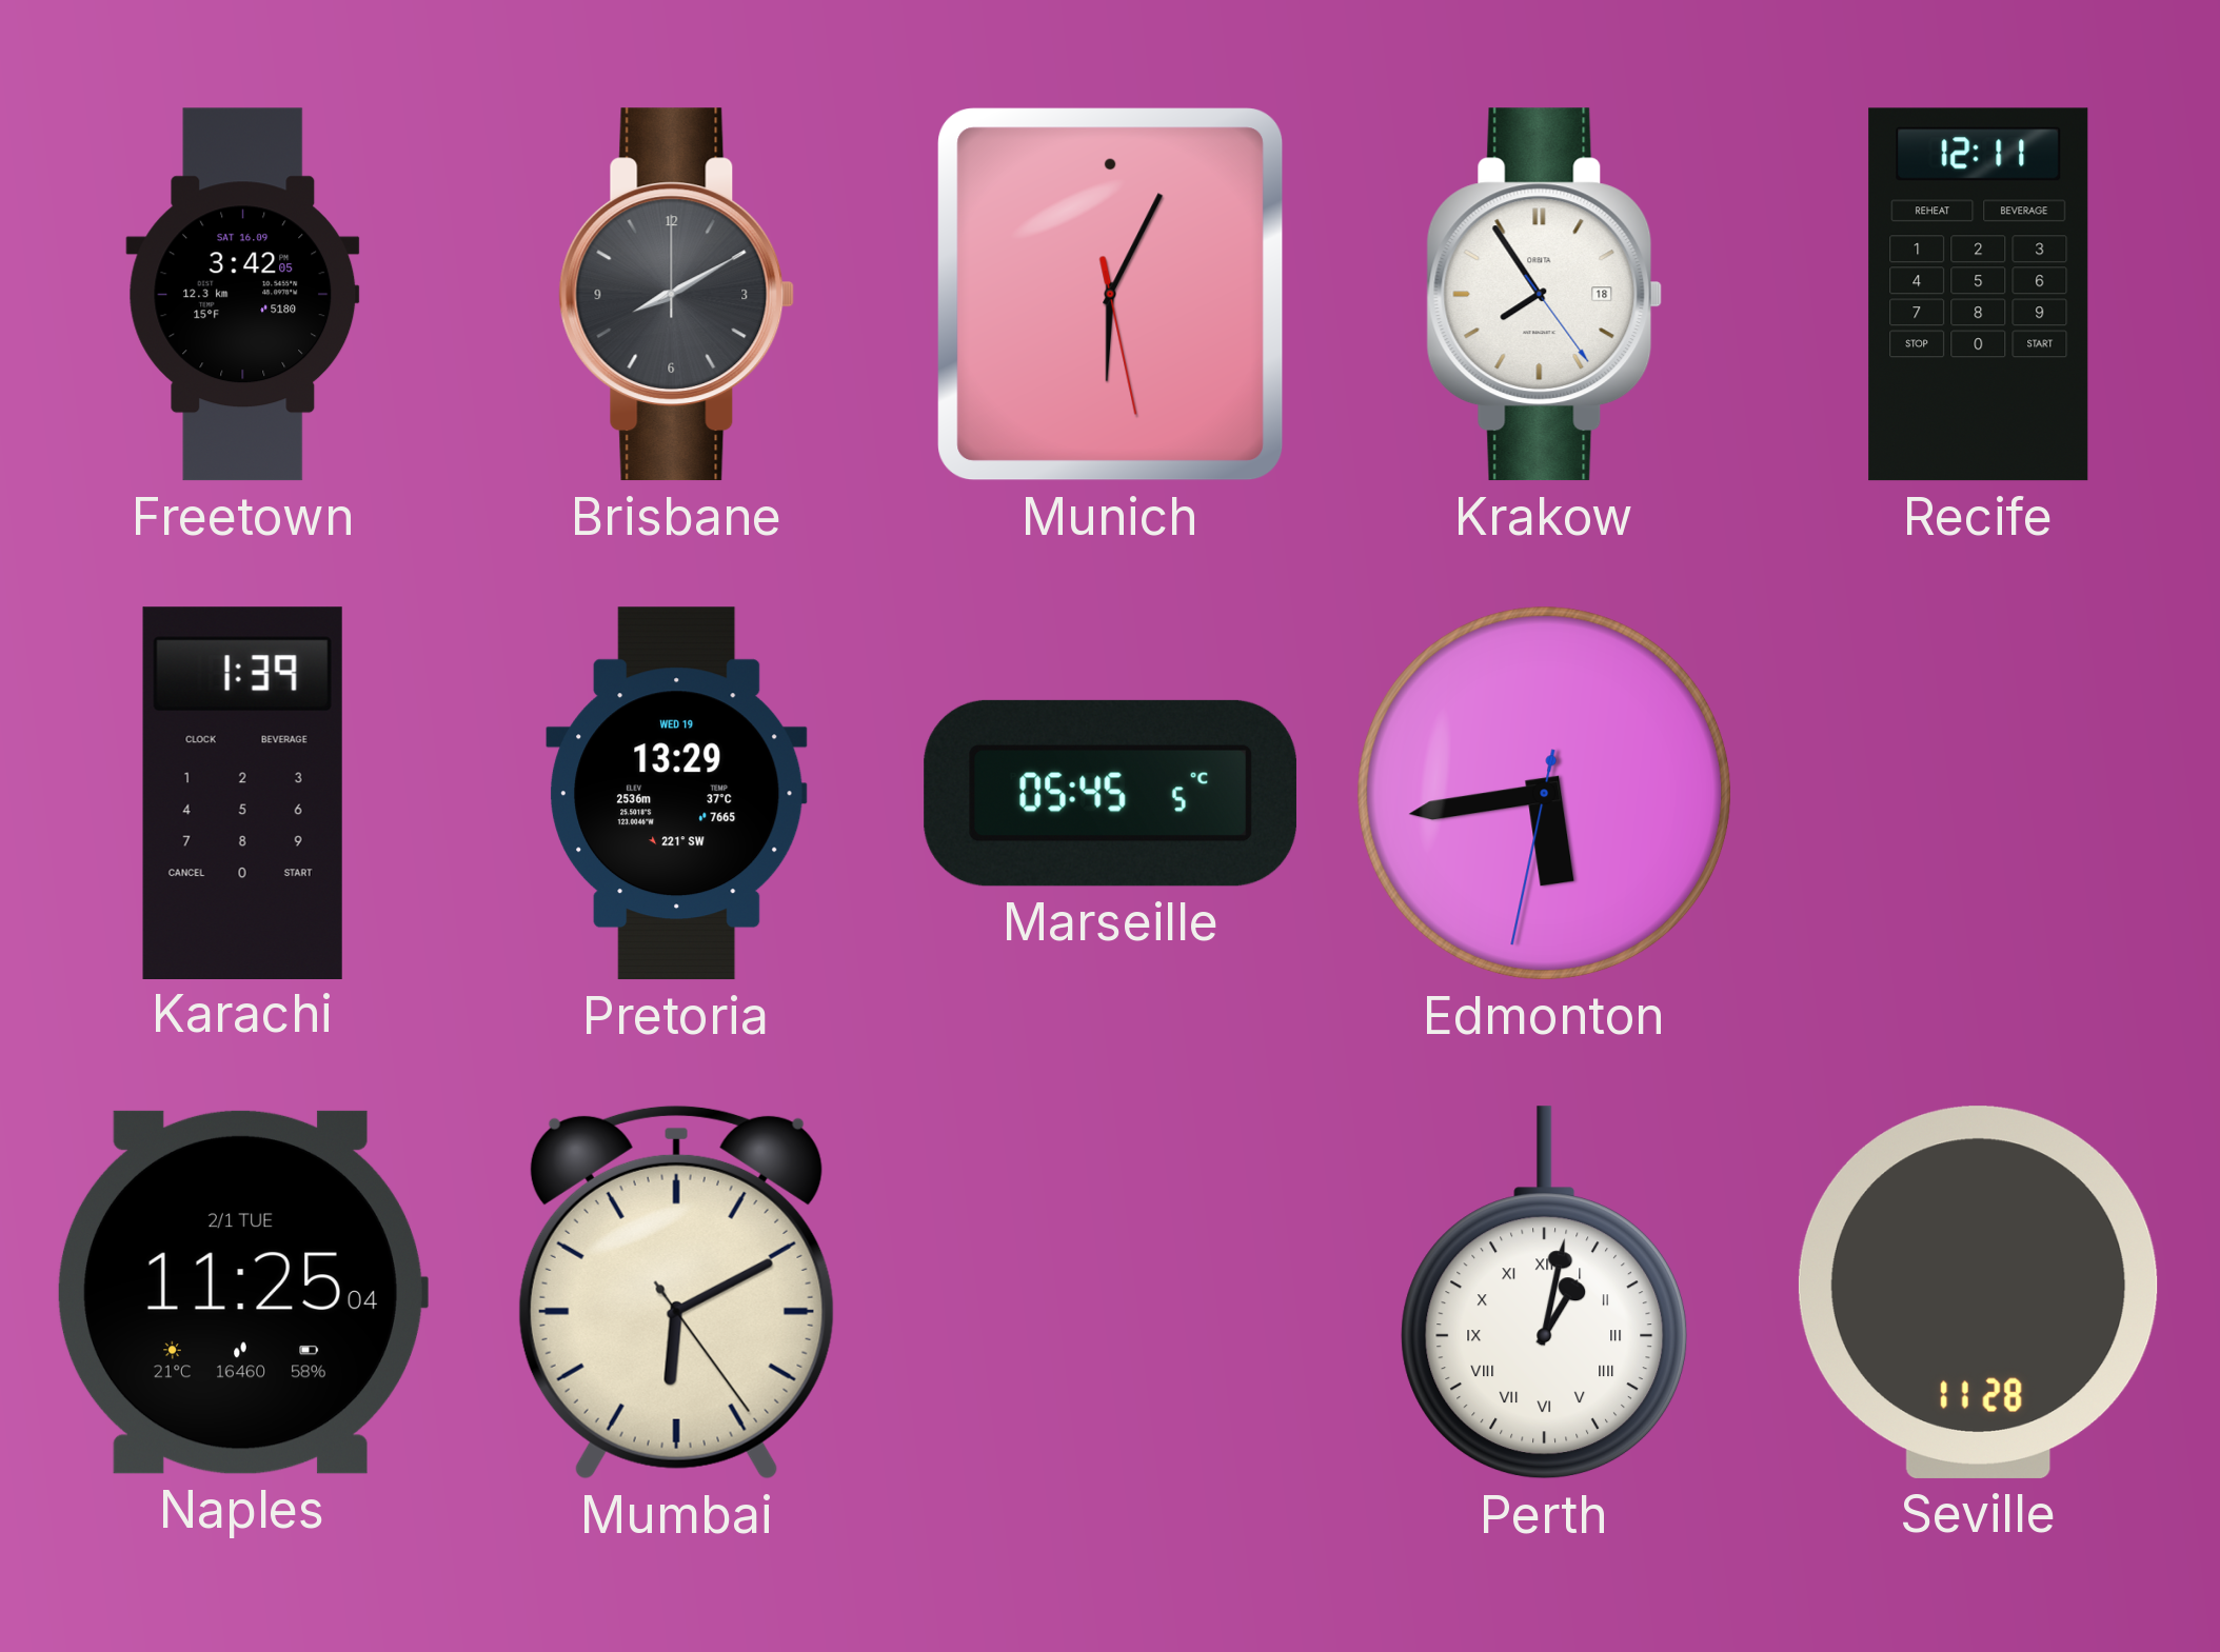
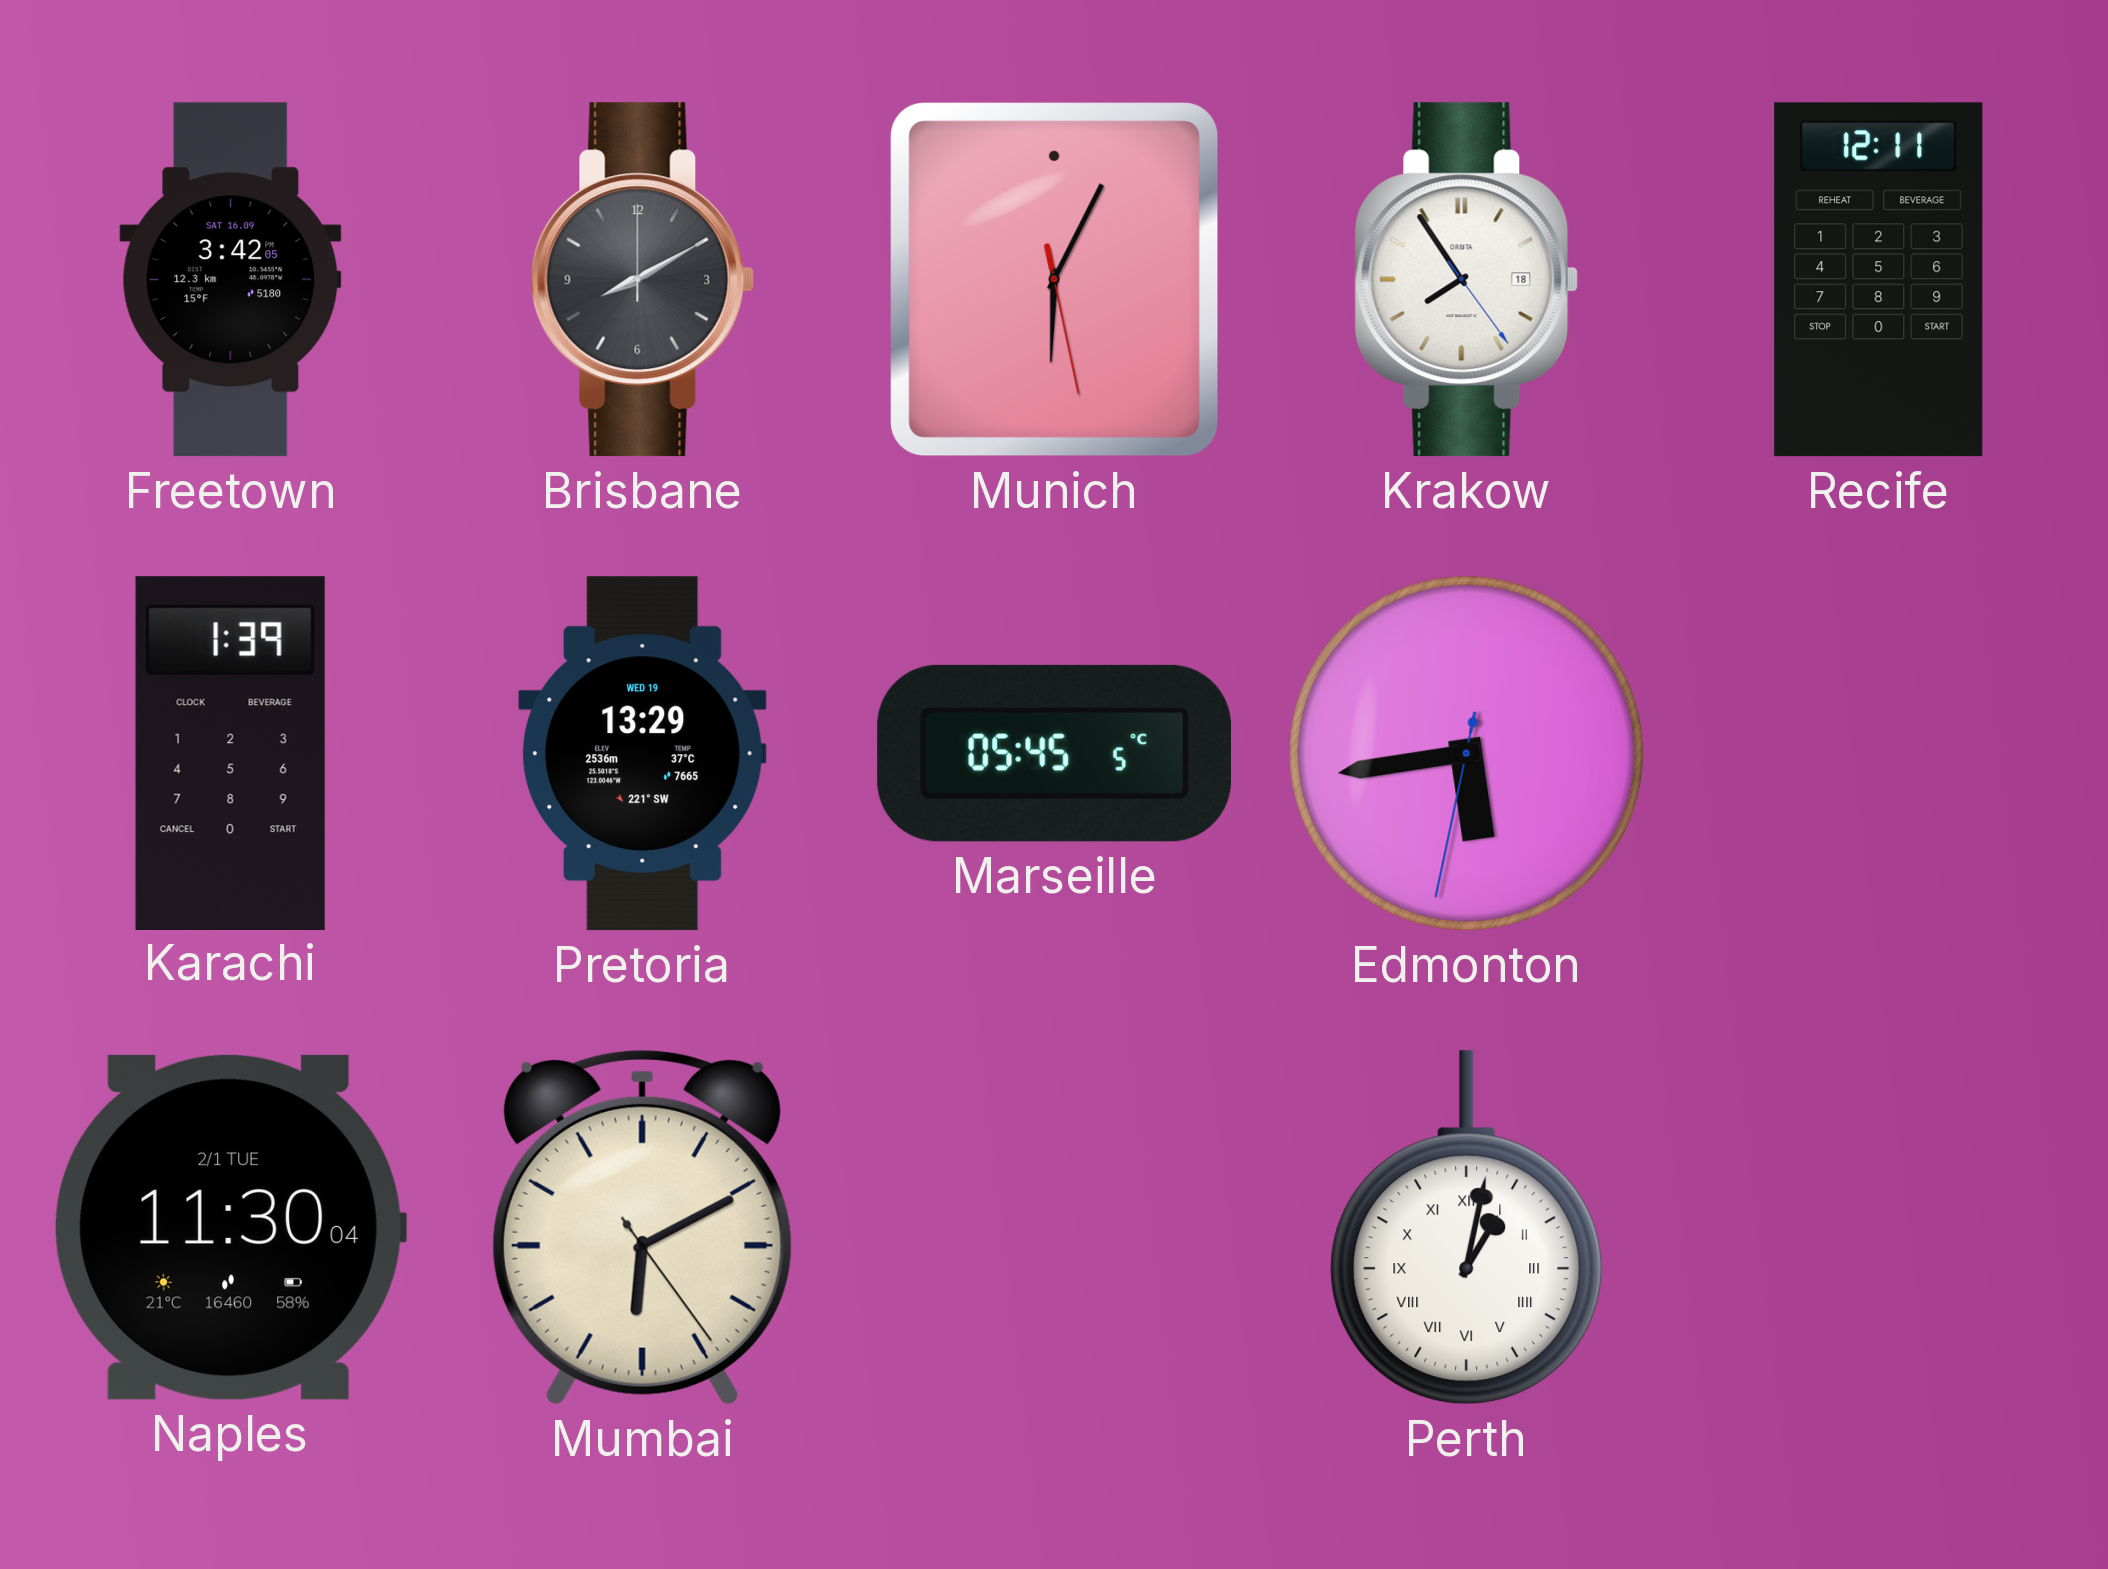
Naples: 11:25 -> 11:30 (230, 1227)
Seville: 11:28 -> none (1978, 1292)
